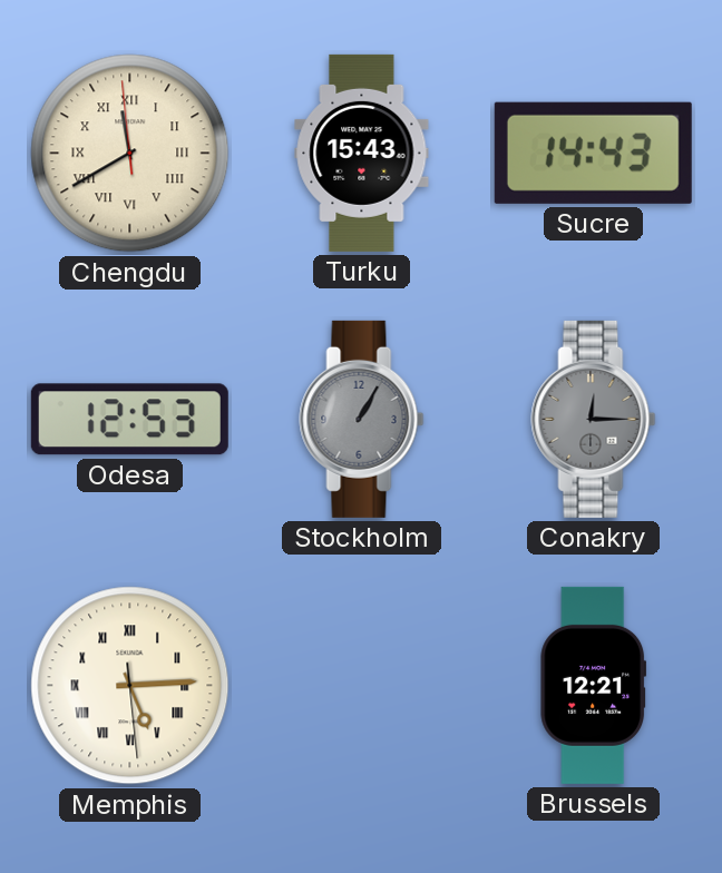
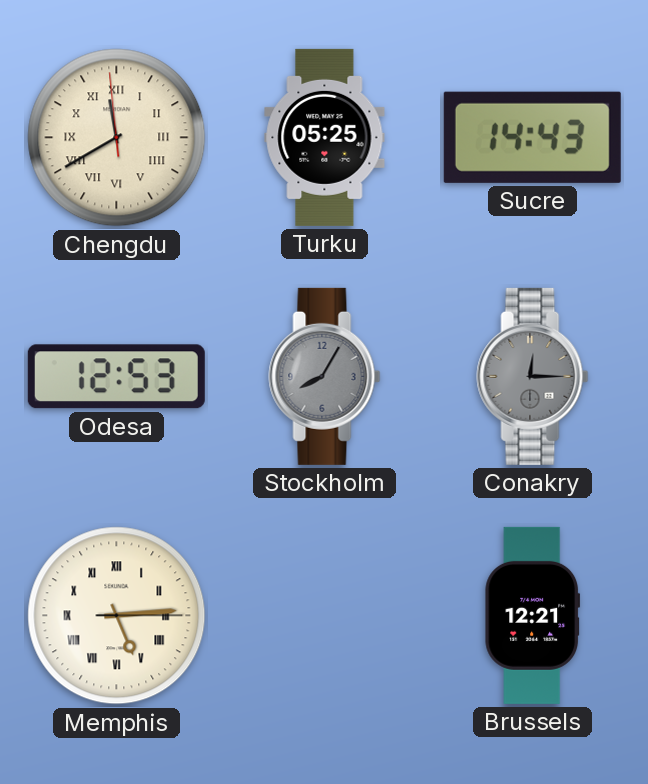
Turku: 15:43 -> 05:25 (325, 137)
Stockholm: 1:05 -> 8:05 (325, 376)
Memphis: 5:14:29 -> 5:14:15 (117, 616)
